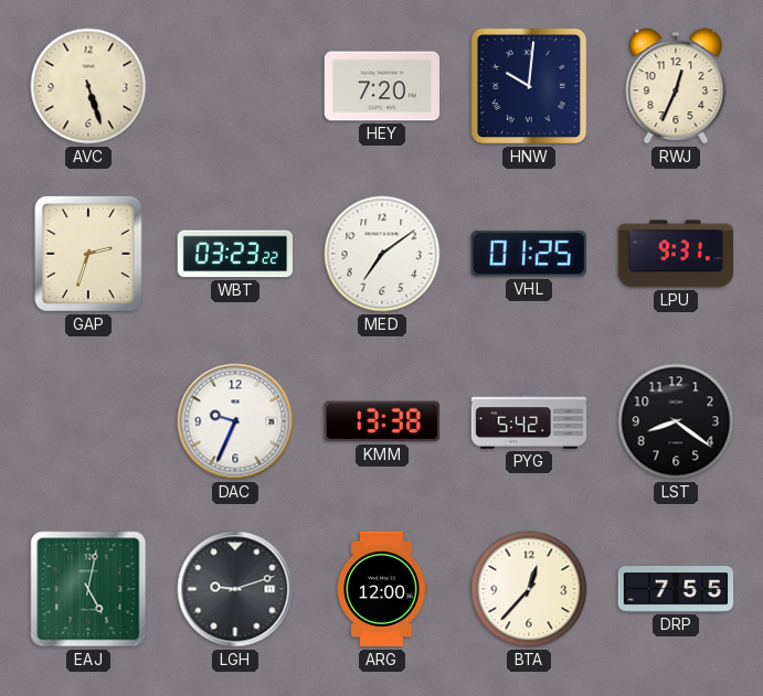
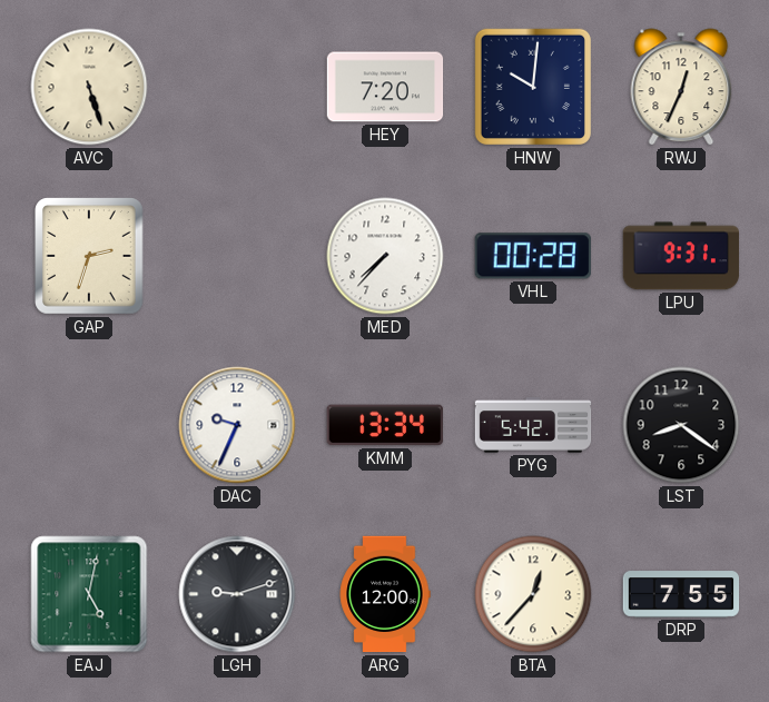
WBT: 03:23 -> none (235, 254)
MED: 7:09 -> 7:37 (385, 256)
VHL: 01:25 -> 00:28 (533, 256)
KMM: 13:38 -> 13:34 (385, 425)
